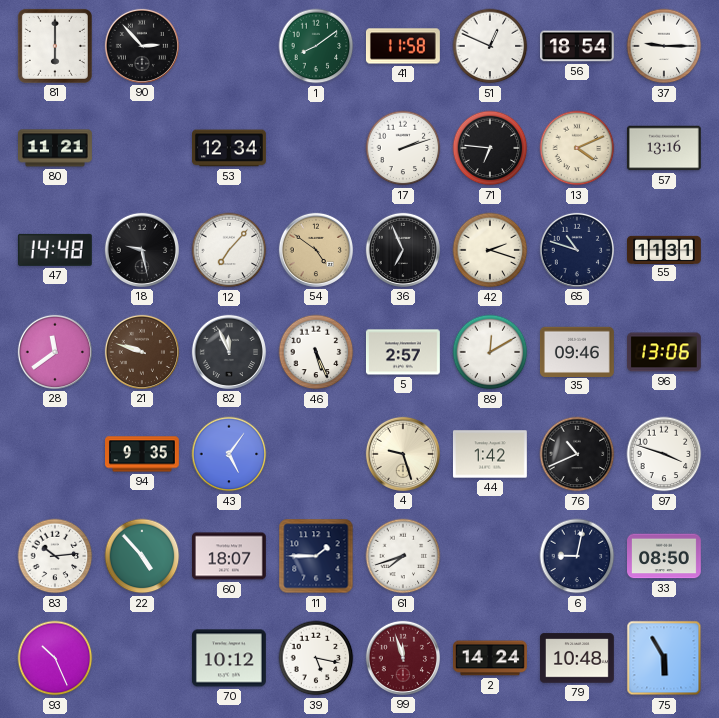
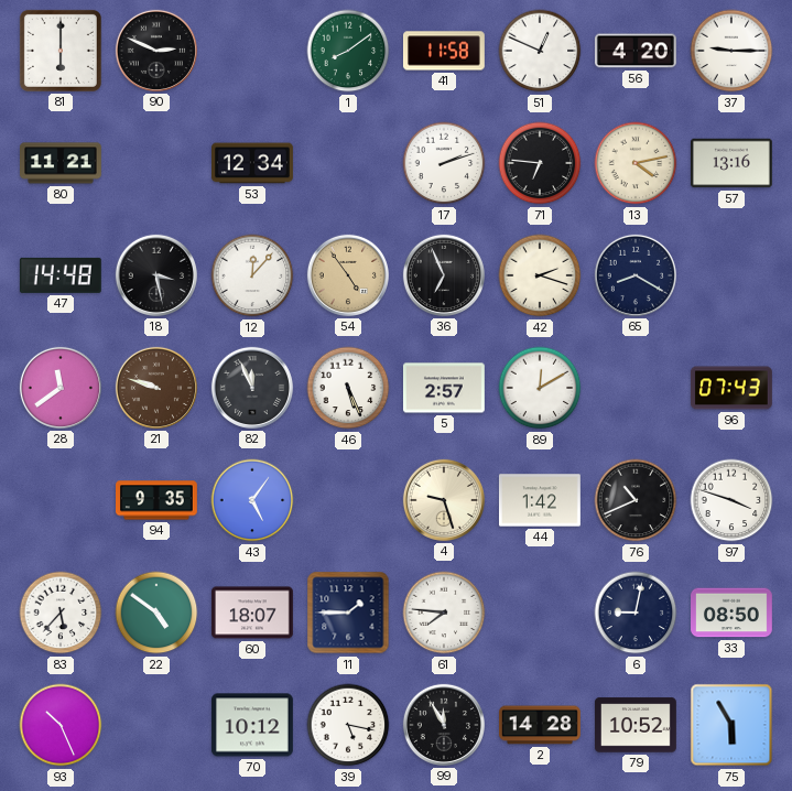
90: 2:53 -> 2:49 (156, 51)
56: 18:54 -> 4:20 (636, 51)
13: 4:11 -> 4:13 (636, 163)
18: 9:28 -> 3:28 (156, 275)
12: 7:07 -> 12:07 (252, 275)
54: 4:51 -> 4:54 (348, 275)
65: 10:48 -> 8:20 (636, 275)
55: 11:31 -> none (665, 249)
35: 09:46 -> none (577, 351)
96: 13:06 -> 07:43 (731, 388)
83: 10:14 -> 5:37 (61, 613)
22: 4:53 -> 4:51 (156, 613)
61: 7:42 -> 7:46 (444, 613)
99: 11:57 -> 11:55 (444, 725)
99 dial: burgundy -> black (444, 725)
2: 14:24 -> 14:28 (541, 725)
79: 10:48 -> 10:52 (636, 725)
